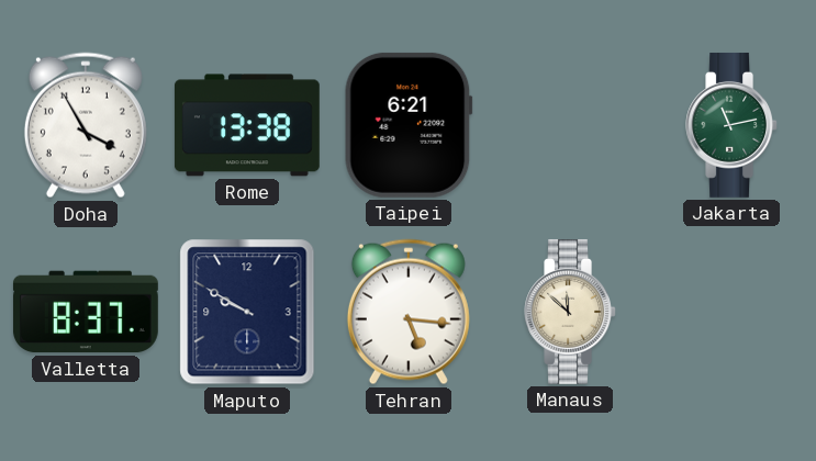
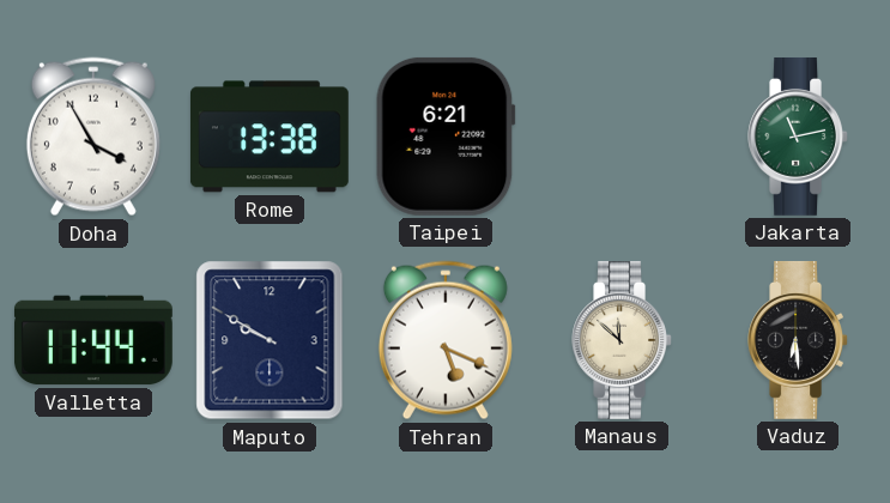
Valletta: 8:37 -> 11:44 (93, 340)
Tehran: 5:16 -> 5:19 (446, 340)
Vaduz: none -> 6:29 (798, 340)
